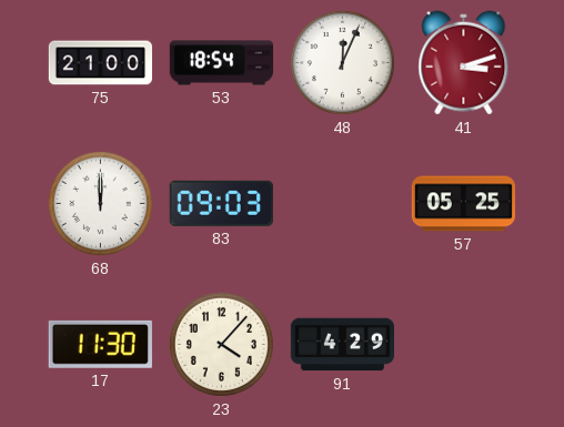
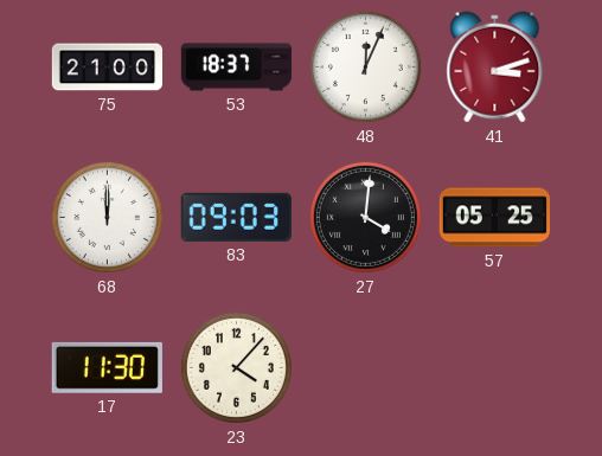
53: 18:54 -> 18:37 (237, 68)
27: none -> 4:01 (365, 217)
91: 4:29 -> none (342, 345)
